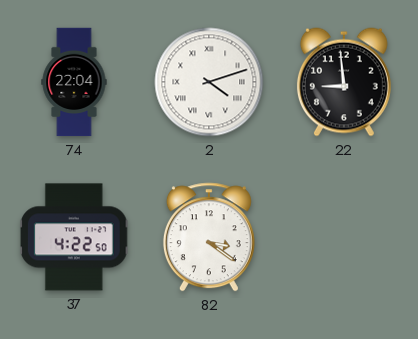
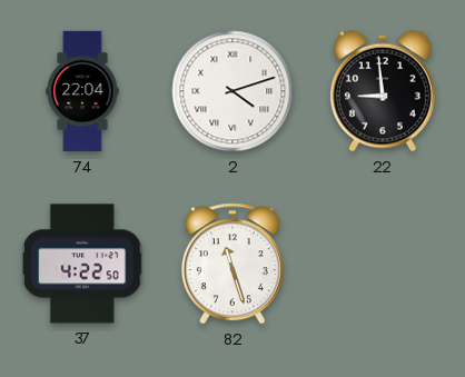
82: 3:21 -> 11:27 (233, 264)
